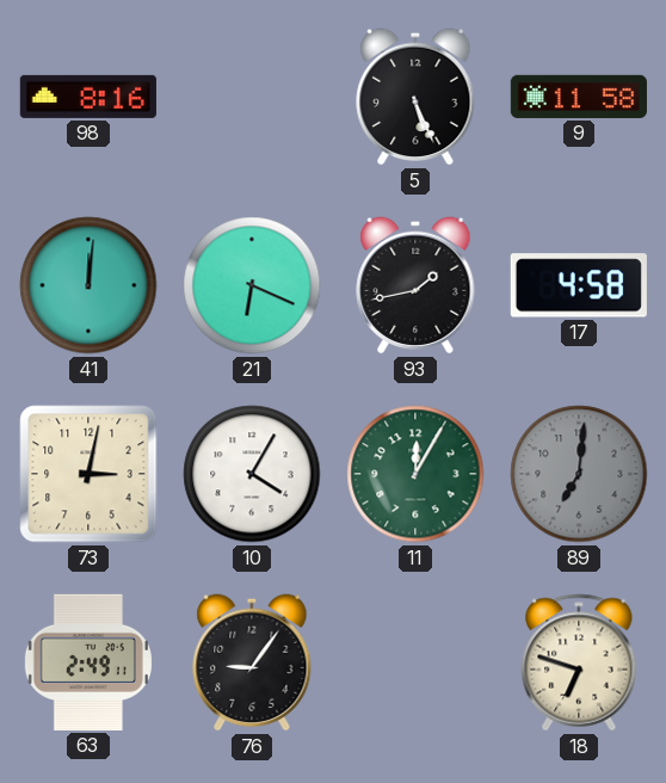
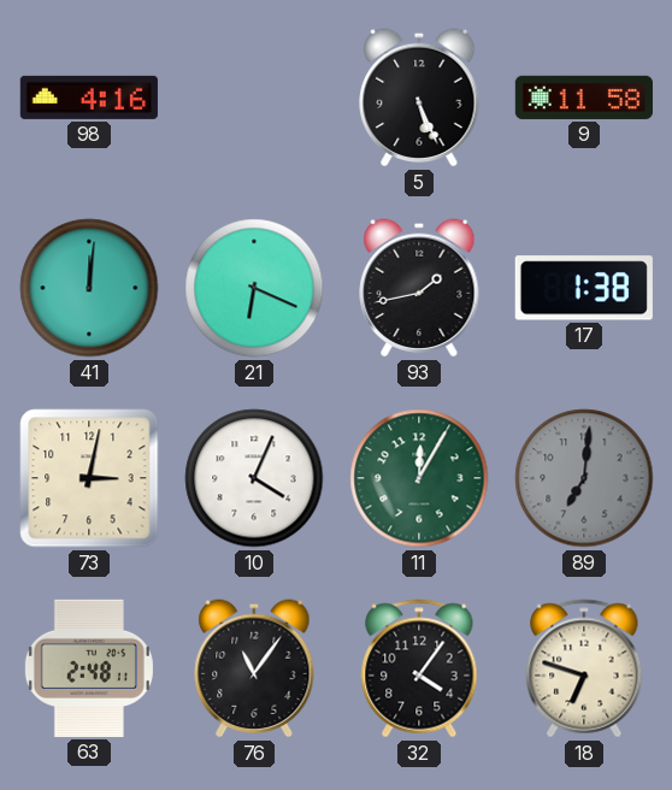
98: 8:16 -> 4:16 (89, 98)
17: 4:58 -> 1:38 (584, 288)
10: 4:05 -> 4:04 (254, 478)
63: 2:49 -> 2:48 (89, 668)
76: 9:06 -> 11:06 (254, 668)
32: none -> 4:06 (419, 668)
